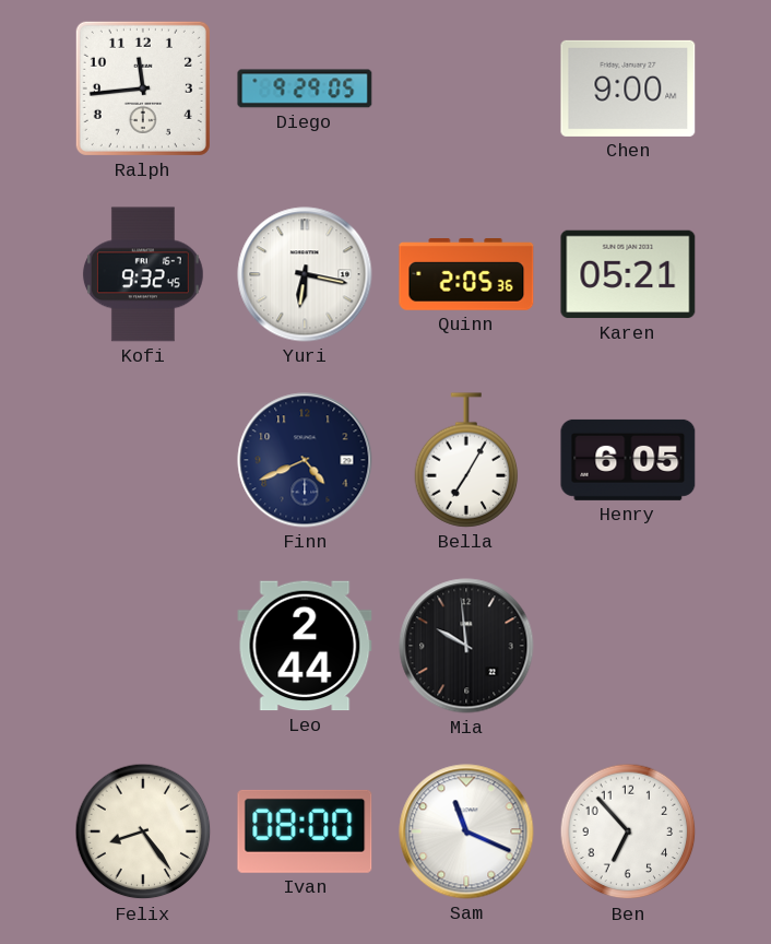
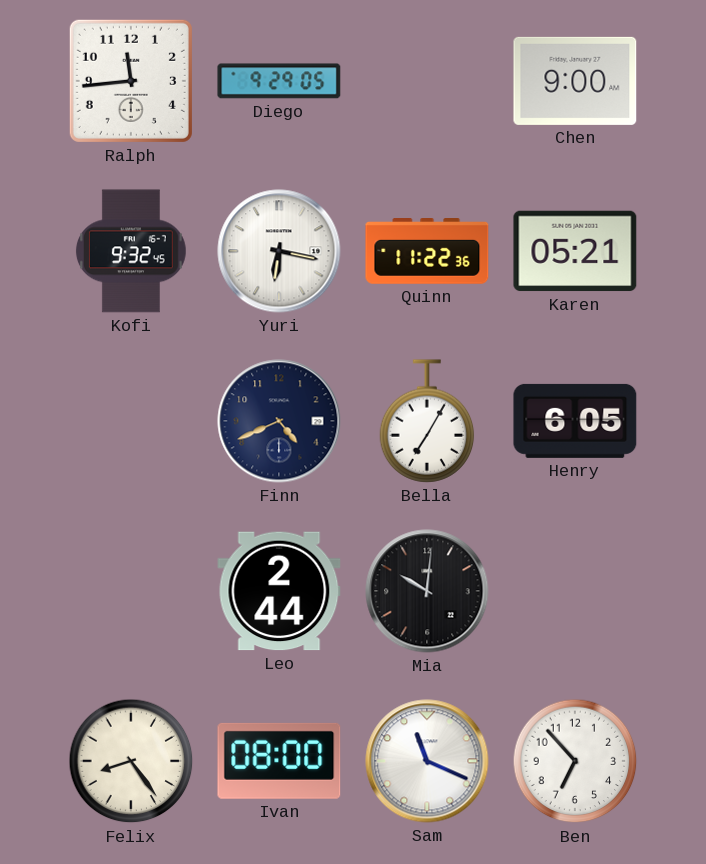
Quinn: 2:05 -> 11:22 (427, 252)
Mia: 9:59 -> 10:01 (427, 591)
